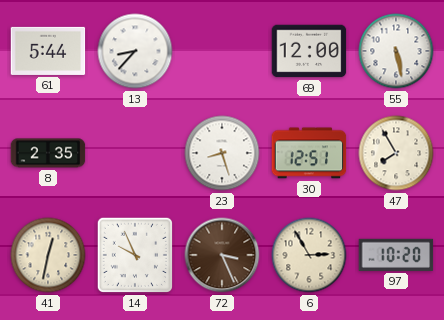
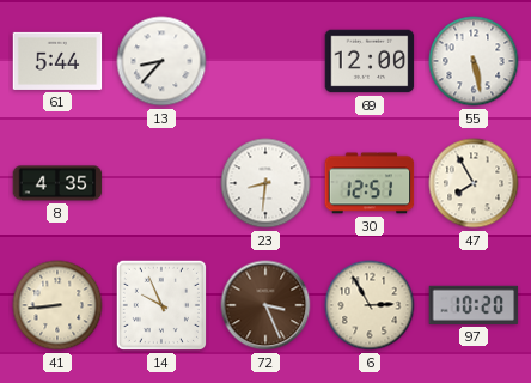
8: 2:35 -> 4:35 (57, 183)
23: 8:27 -> 8:31 (265, 183)
41: 12:32 -> 8:44 (57, 305)
